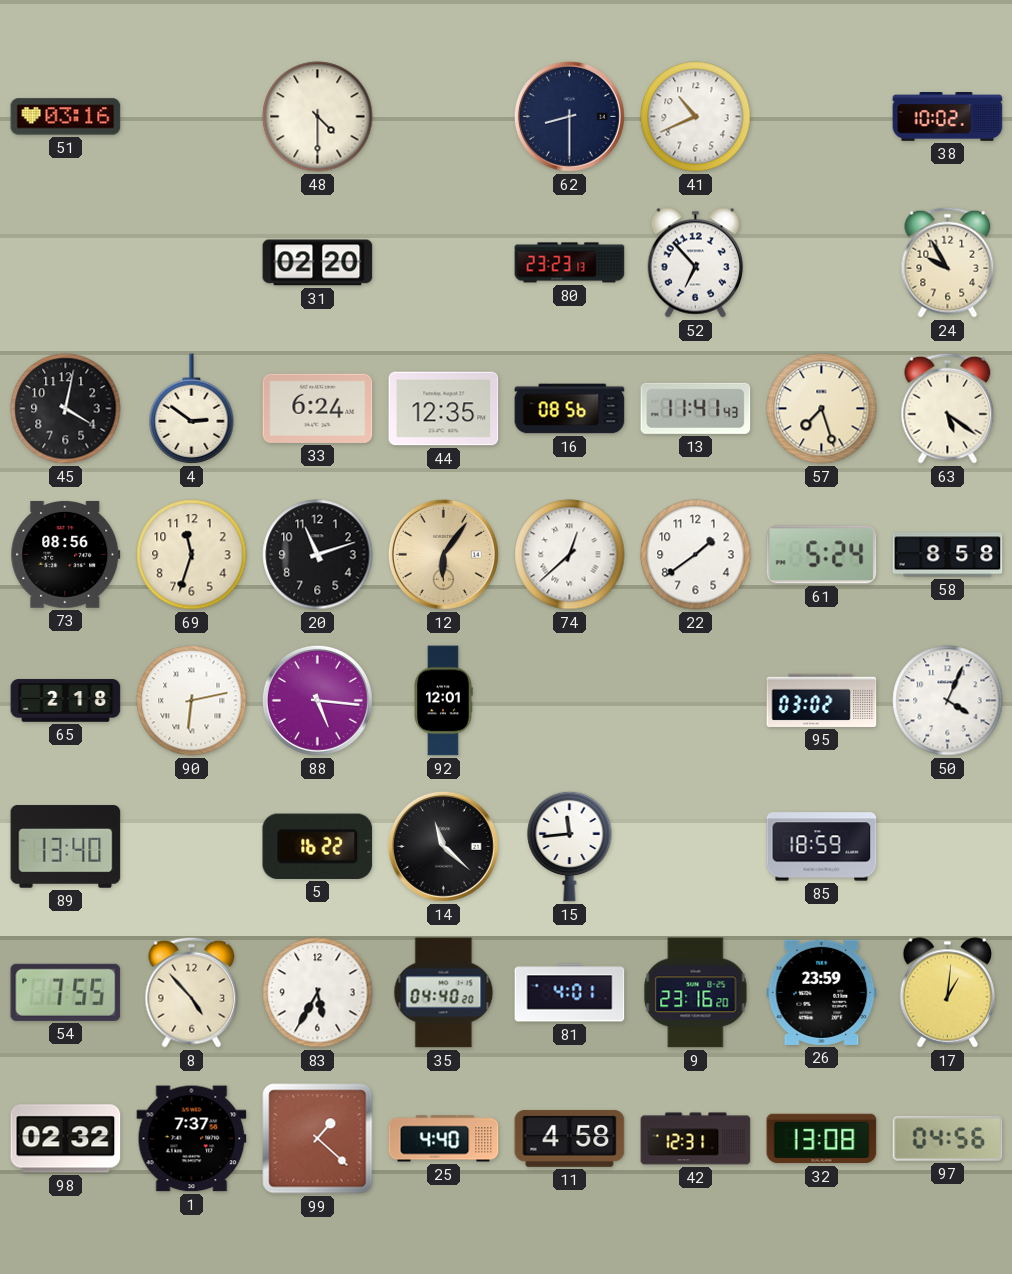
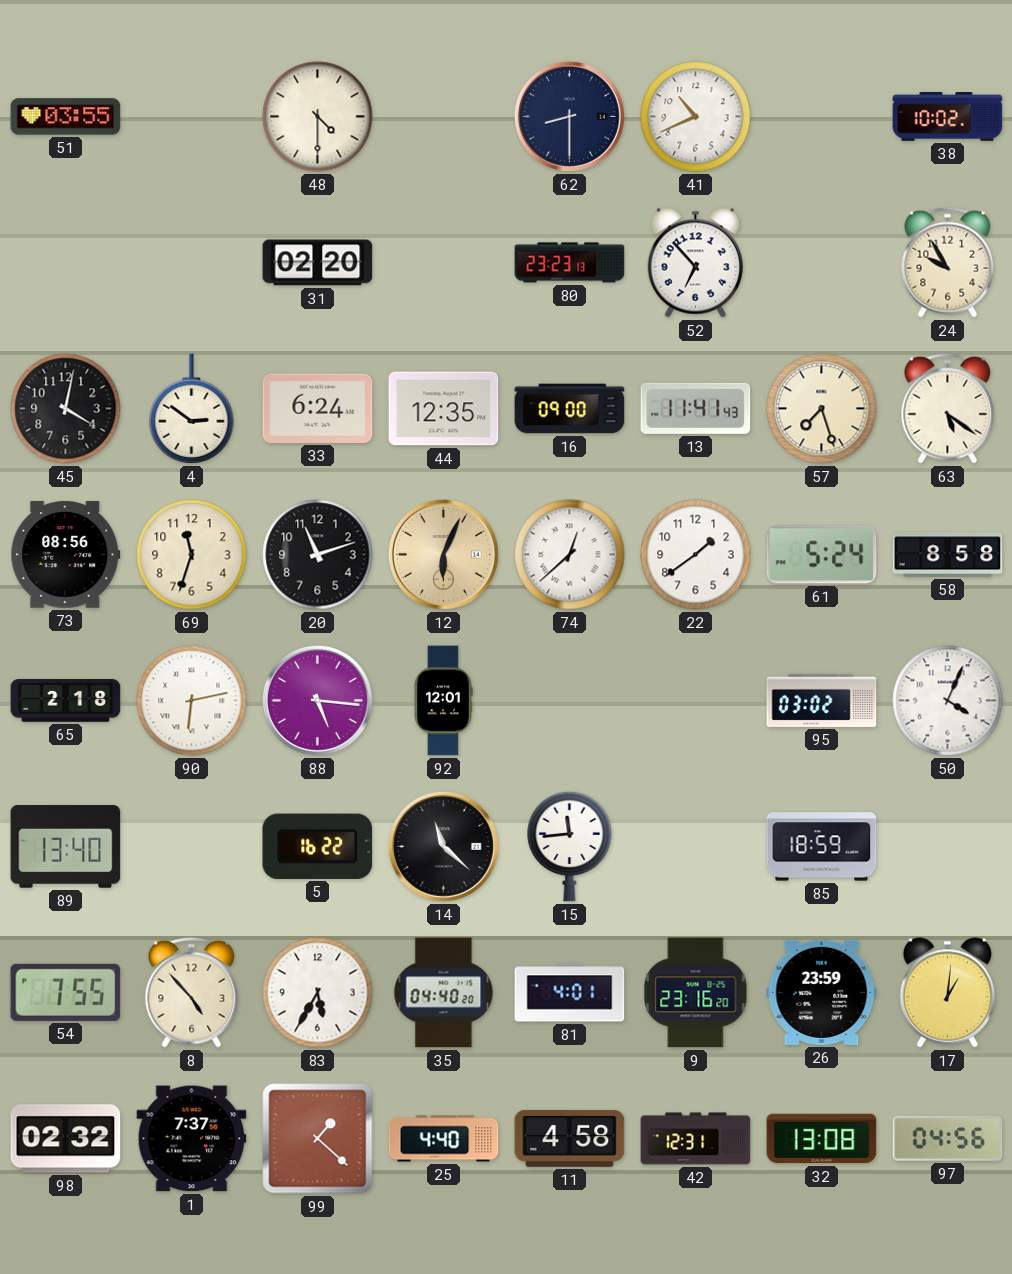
51: 03:16 -> 03:55 (66, 117)
16: 08:56 -> 09:00 (570, 409)
12: 6:06 -> 6:04 (443, 554)
